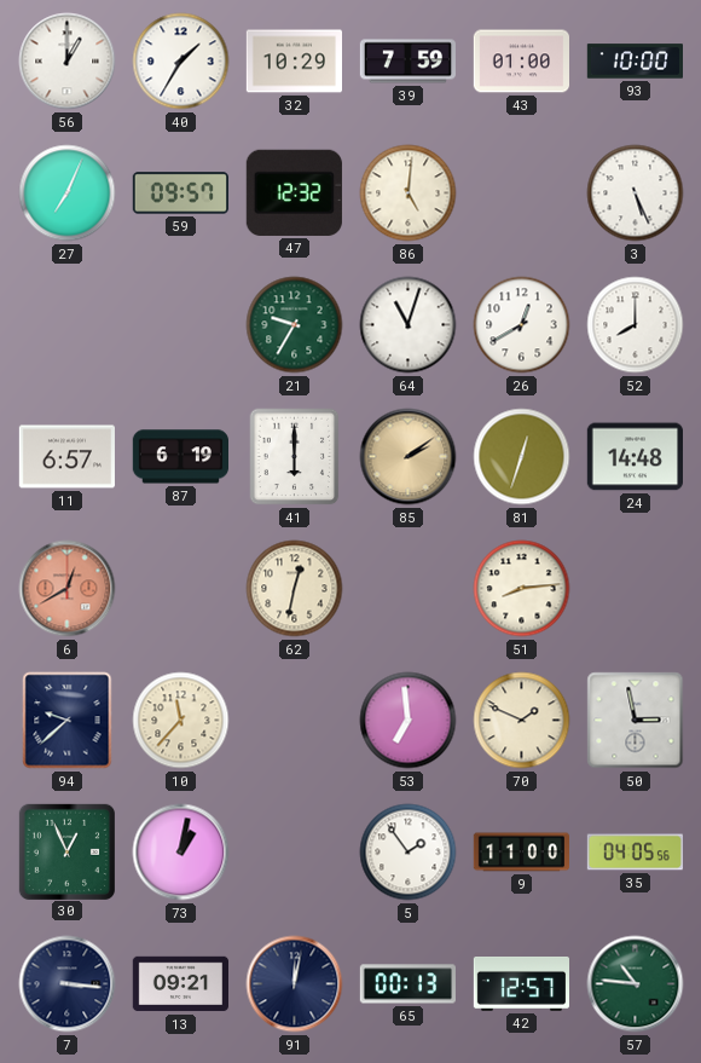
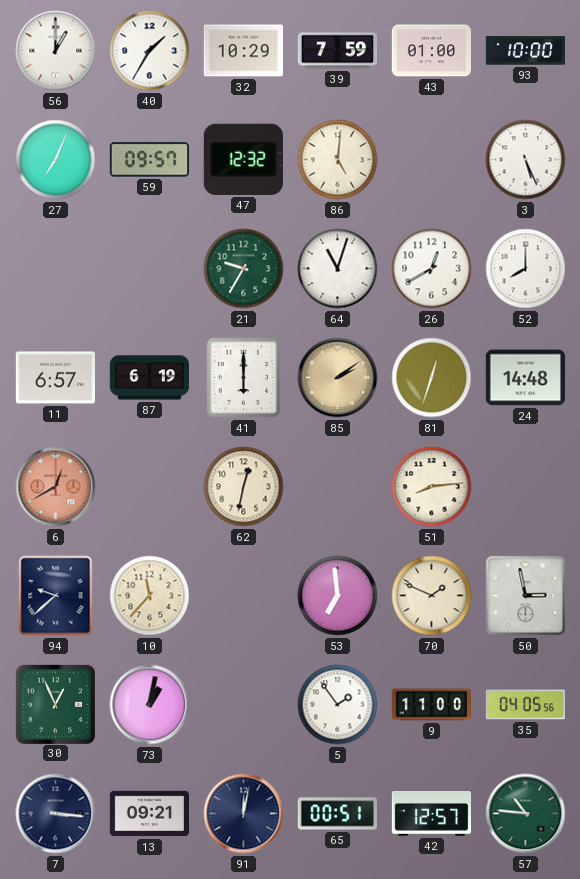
65: 00:13 -> 00:51 (337, 814)
